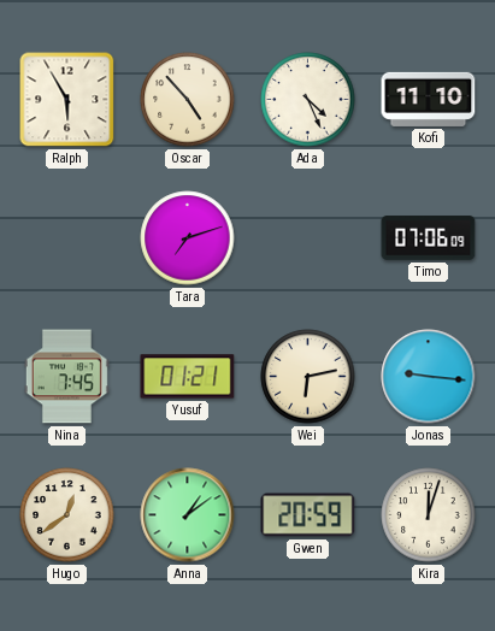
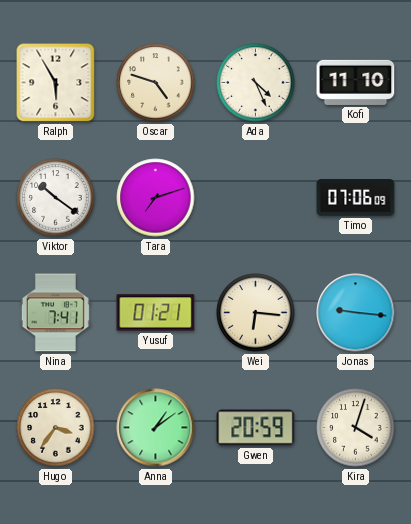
Oscar: 4:53 -> 4:48 (156, 83)
Viktor: none -> 10:21 (56, 198)
Nina: 7:45 -> 7:41 (55, 313)
Wei: 6:13 -> 6:16 (256, 313)
Hugo: 12:39 -> 3:36 (56, 428)
Kira: 12:03 -> 4:03 (356, 428)
